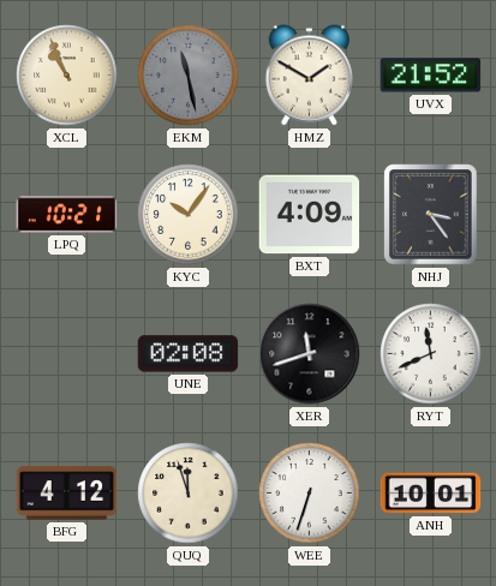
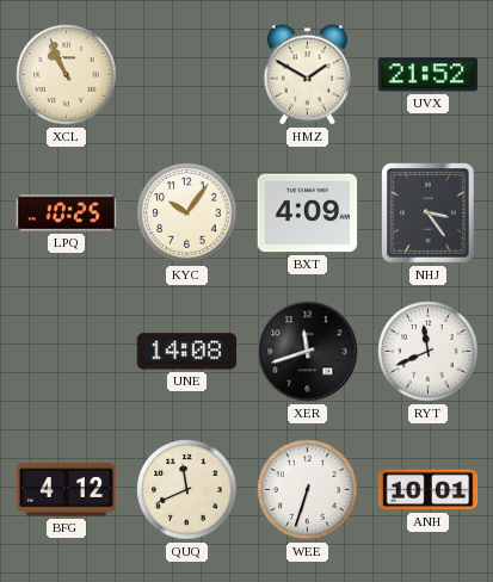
EKM: 11:28 -> none (189, 76)
LPQ: 10:21 -> 10:25 (67, 213)
UNE: 02:08 -> 14:08 (187, 352)
QUQ: 11:57 -> 11:41 (187, 490)
